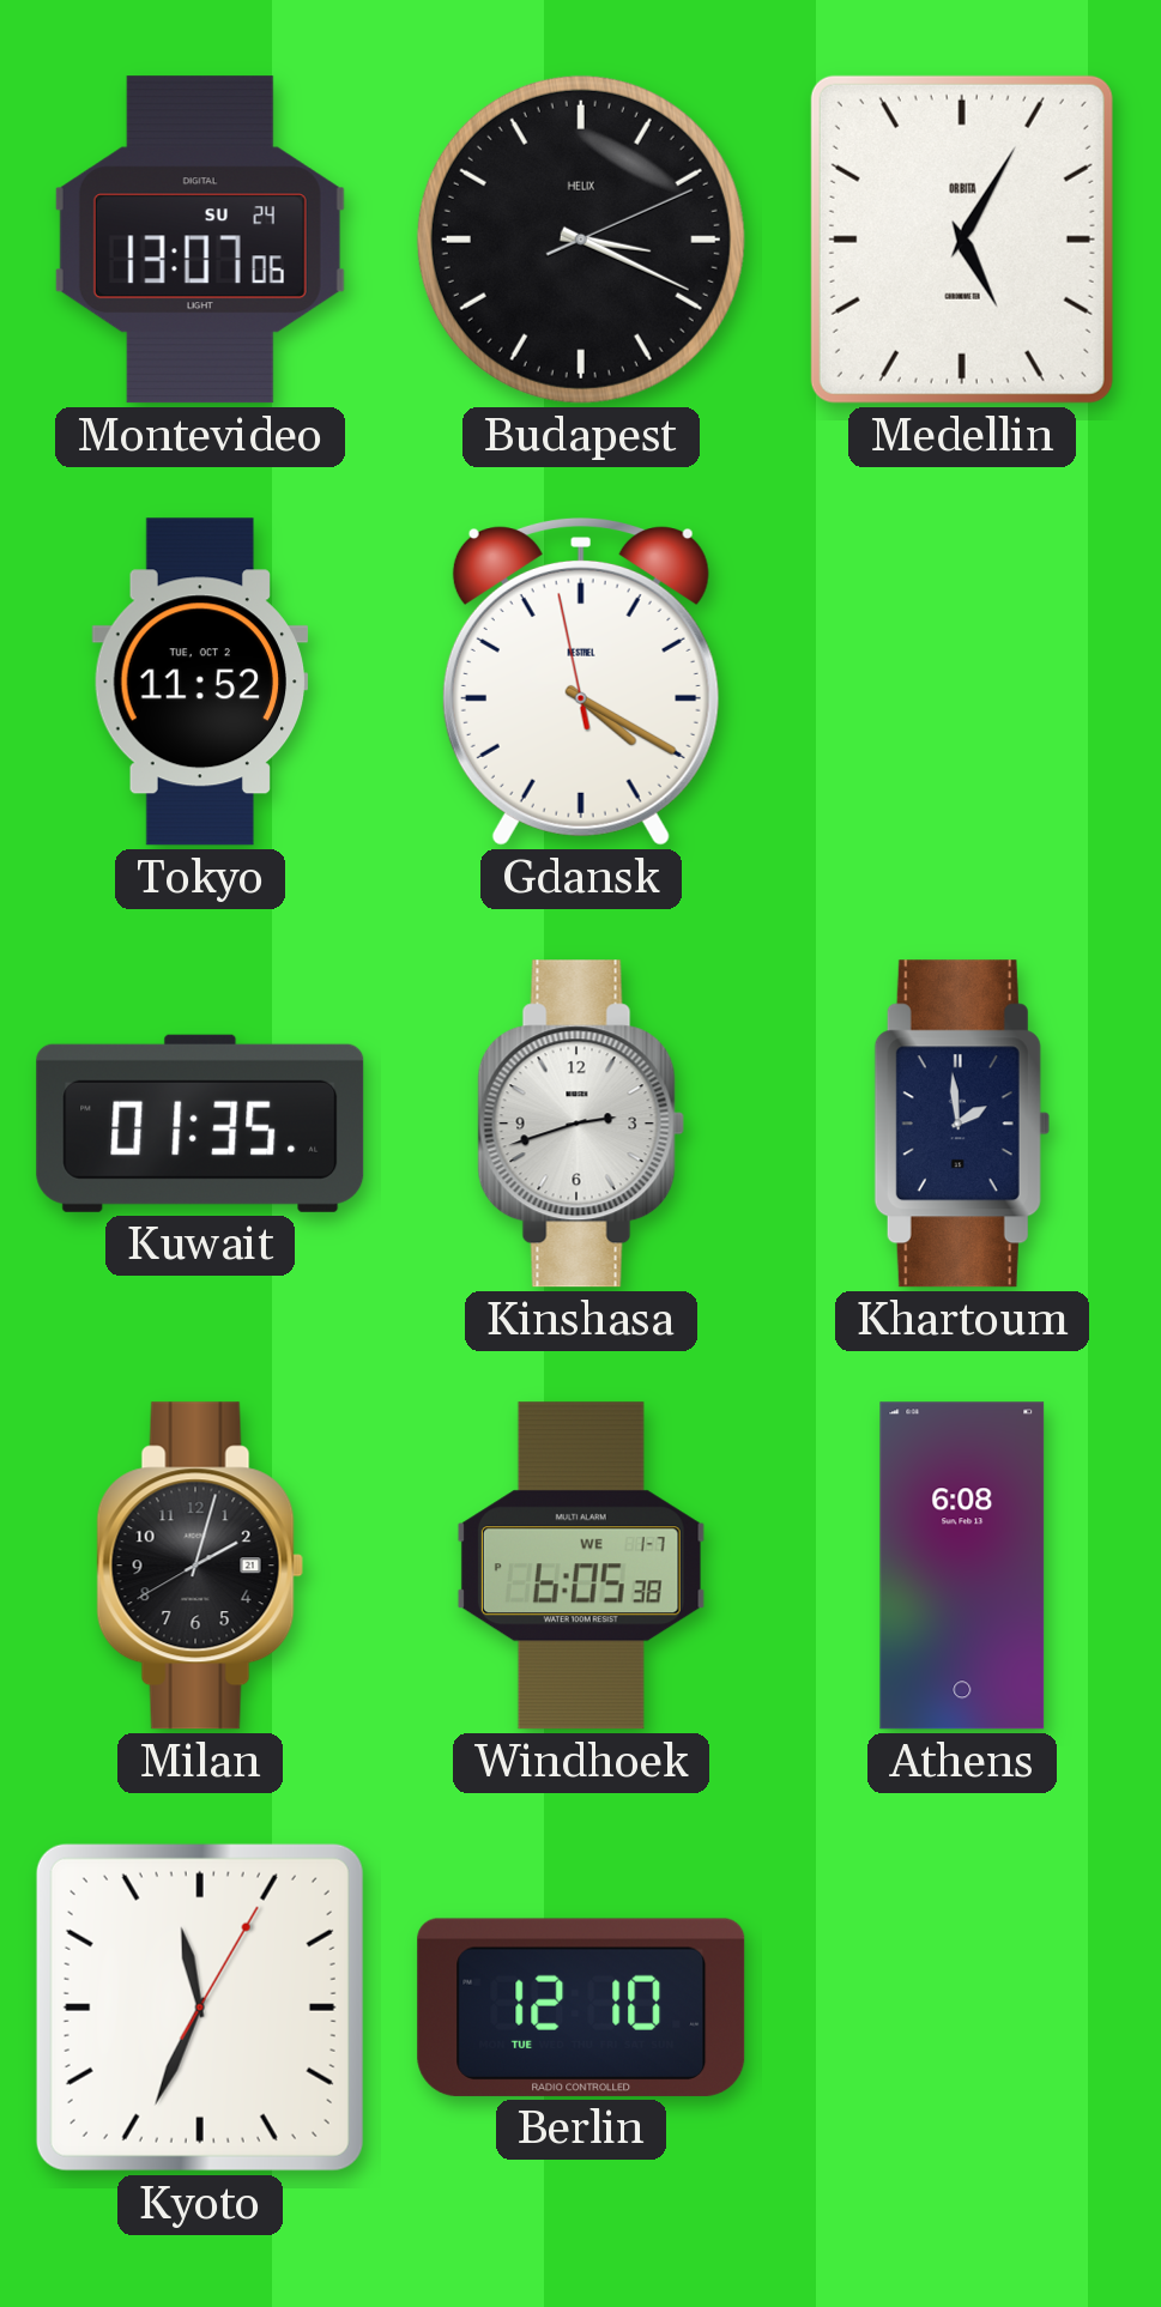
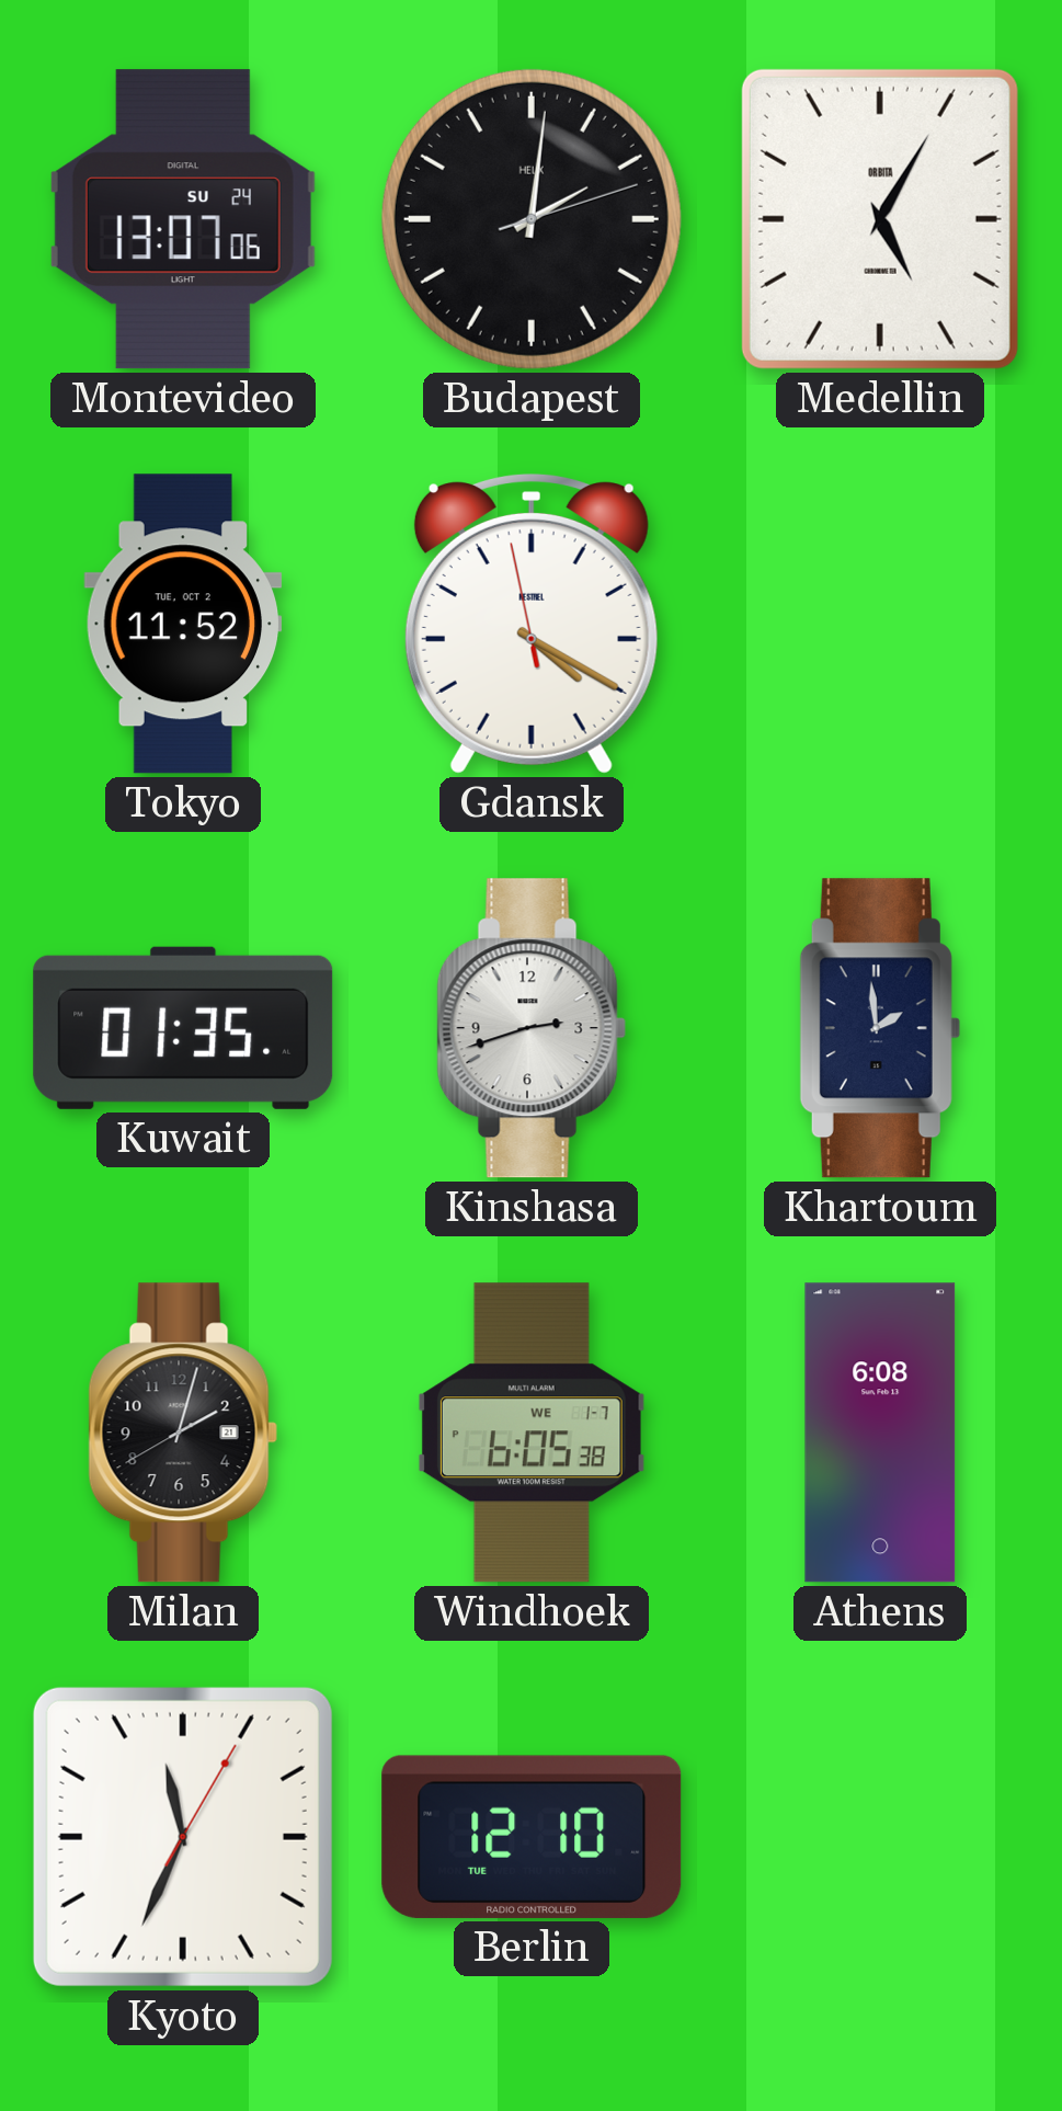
Budapest: 3:19 -> 2:01 (532, 219)
